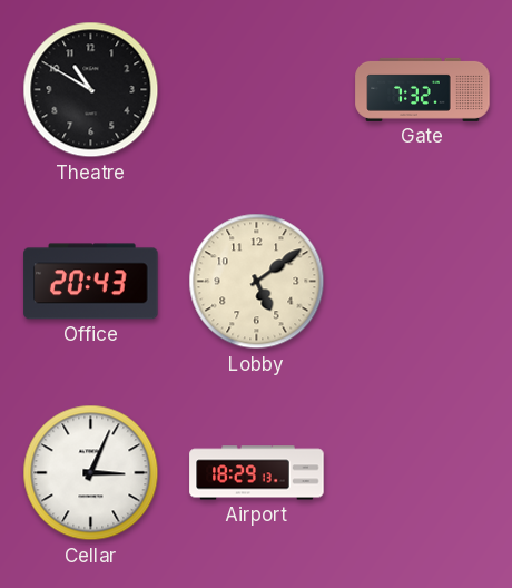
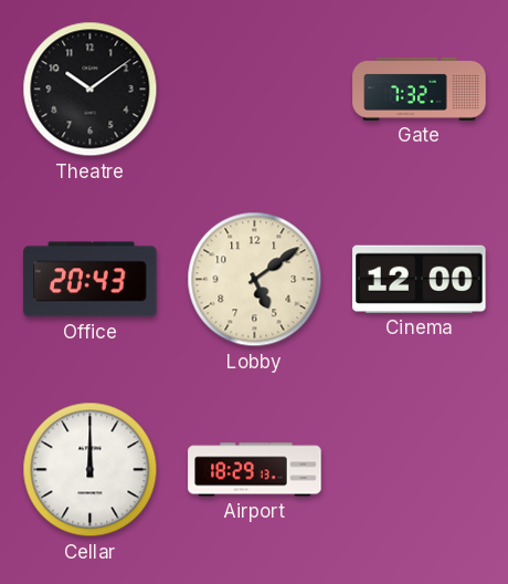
Theatre: 10:50 -> 10:09 (91, 90)
Cinema: none -> 12:00 (420, 279)
Cellar: 3:04 -> 12:00 (91, 470)
